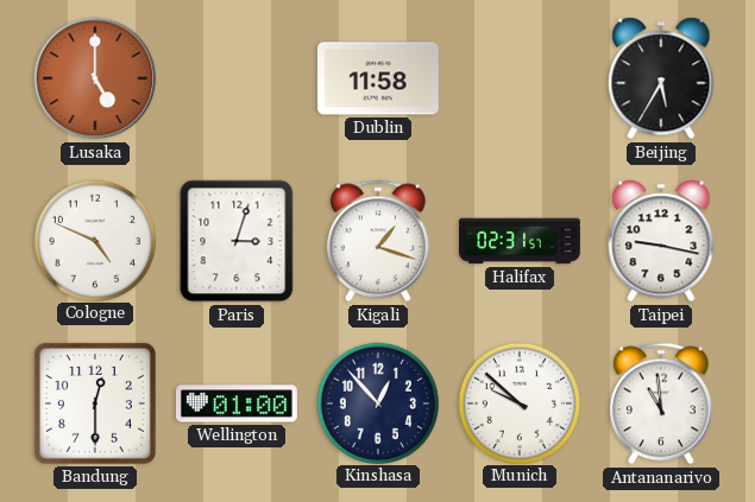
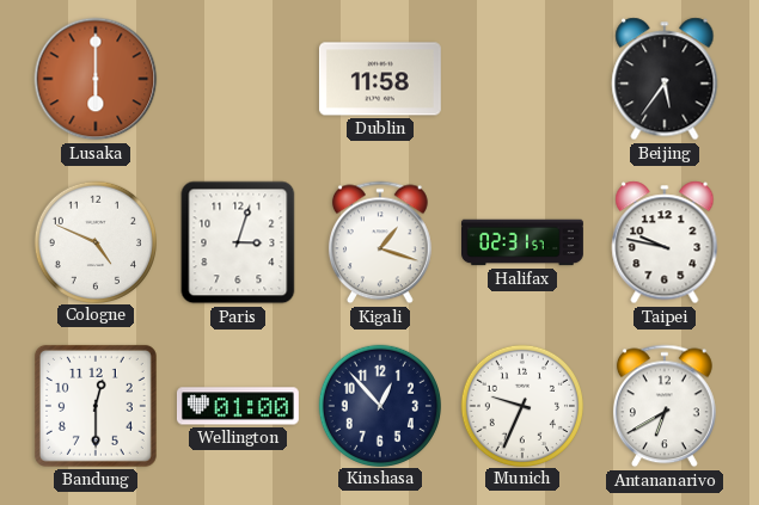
Lusaka: 5:00 -> 6:00 (96, 79)
Beijing: 5:35 -> 5:36 (665, 79)
Taipei: 9:17 -> 9:47 (665, 242)
Munich: 9:52 -> 9:34 (521, 405)
Antananarivo: 10:59 -> 6:40 (665, 406)
